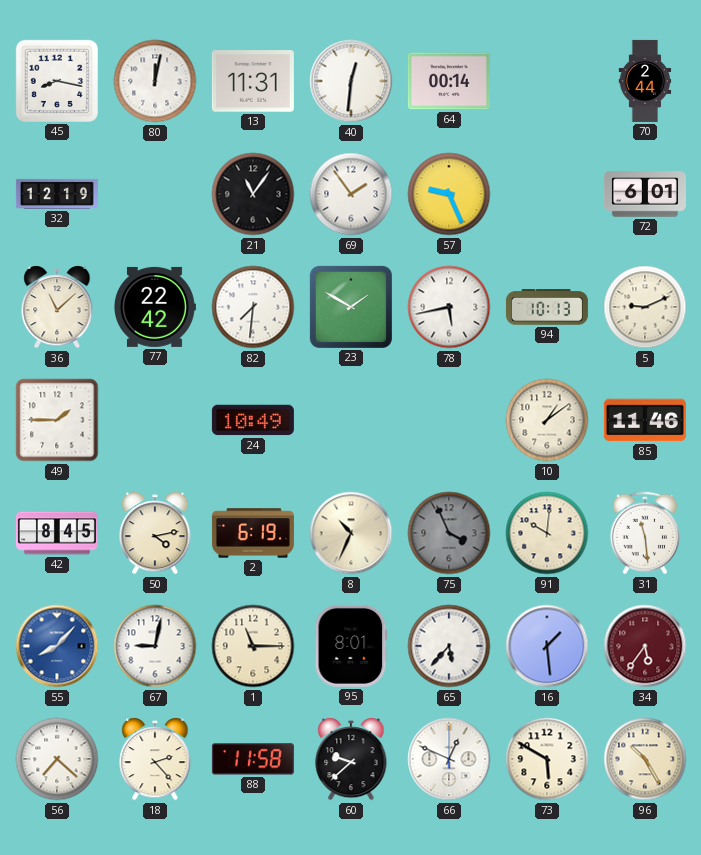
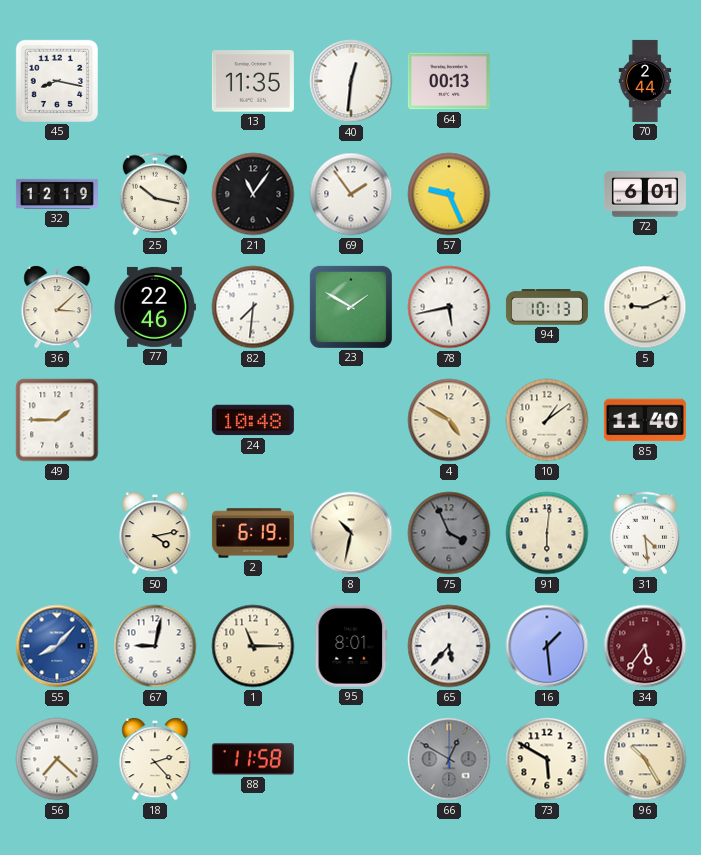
80: 12:02 -> none (155, 81)
13: 11:31 -> 11:35 (253, 81)
64: 00:14 -> 00:13 (449, 81)
25: none -> 10:17 (155, 194)
36: 11:08 -> 3:08 (57, 307)
77: 22:42 -> 22:46 (155, 307)
24: 10:49 -> 10:48 (253, 420)
4: none -> 4:50 (449, 420)
85: 11:46 -> 11:40 (645, 420)
42: 8:45 -> none (57, 533)
8: 10:34 -> 10:32 (351, 533)
91: 10:01 -> 6:01 (547, 533)
31: 11:29 -> 4:29 (645, 533)
60: 9:38 -> none (351, 759)
66: 12:49 -> 12:50 (449, 759)
66 dial: white -> grey (449, 759)
